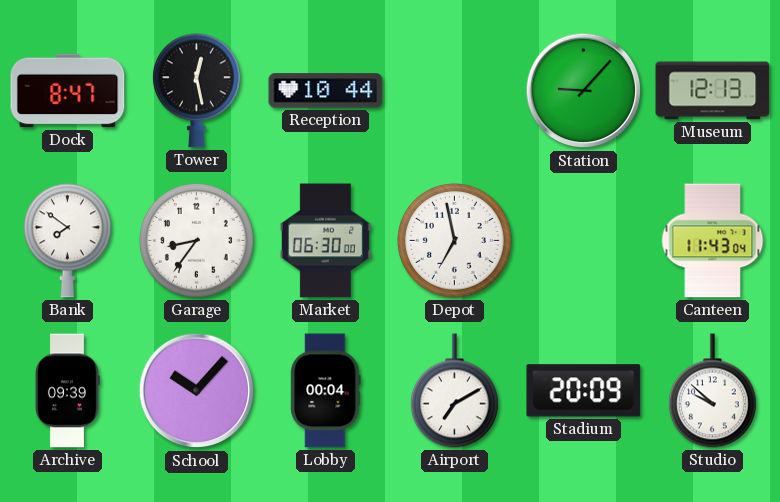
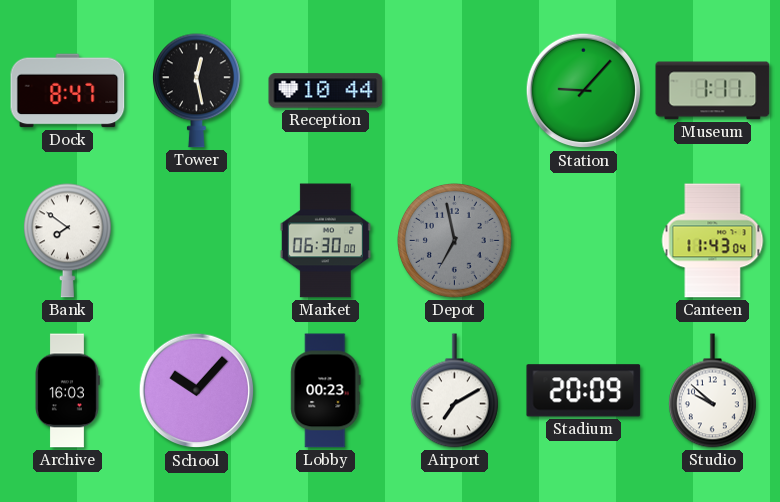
Museum: 12:13 -> 1:11 (713, 91)
Garage: 8:36 -> none (197, 241)
Depot dial: white -> grey (455, 241)
Archive: 09:39 -> 16:03 (68, 391)
Lobby: 00:04 -> 00:23 (326, 391)
